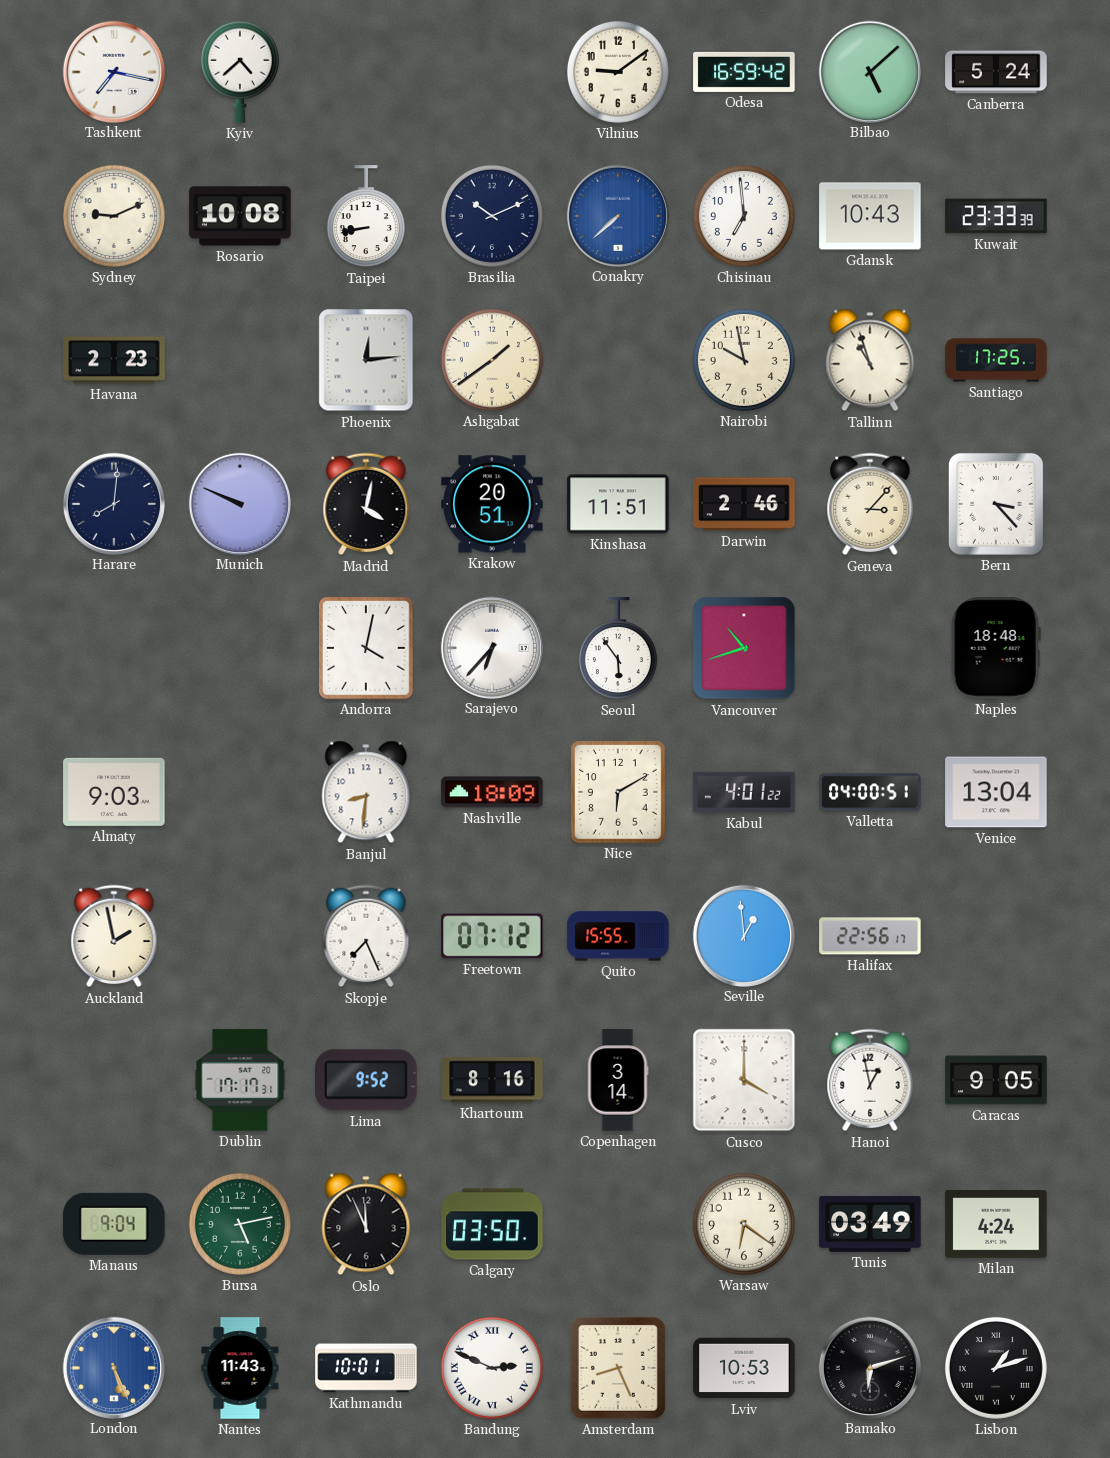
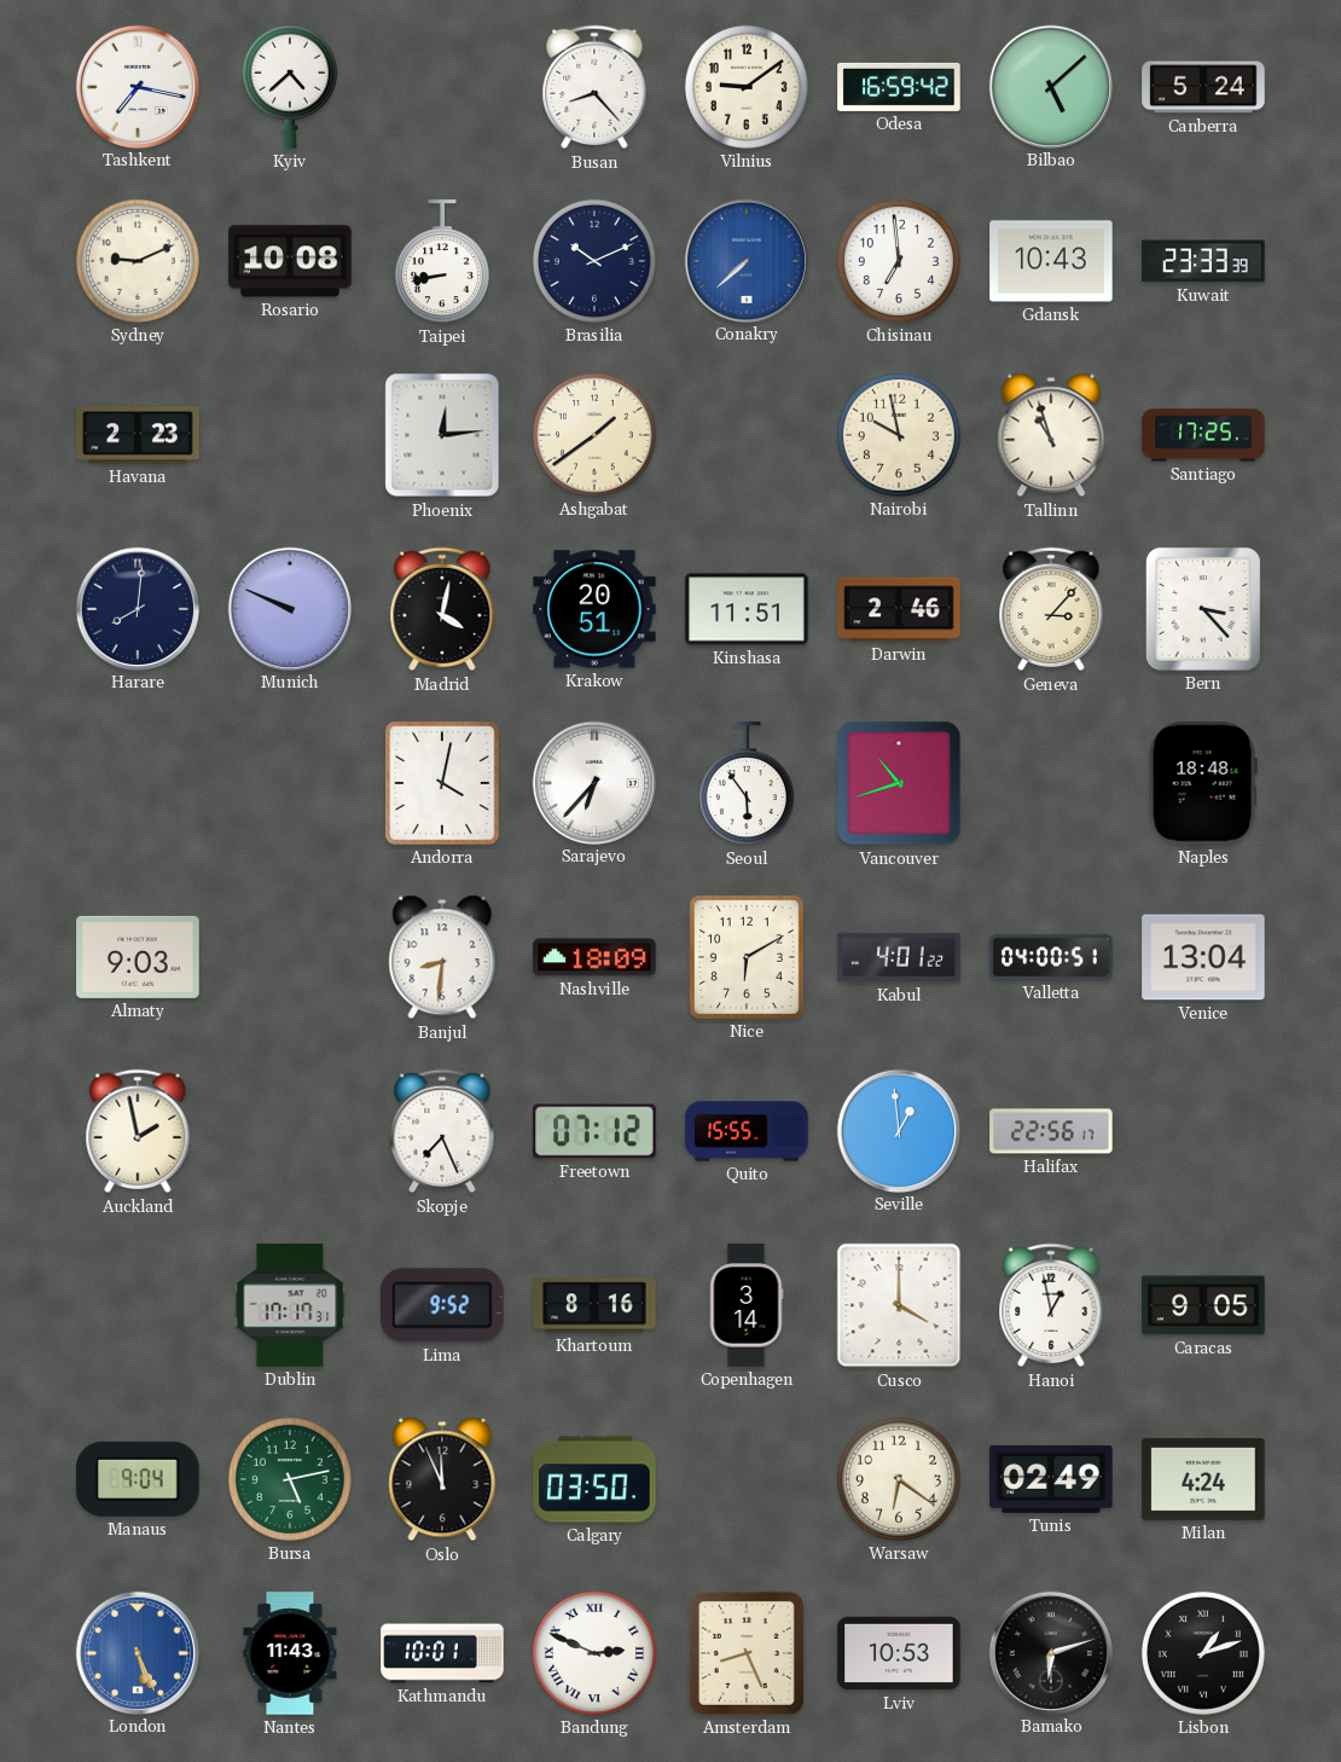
Busan: none -> 8:23 (594, 87)
Tunis: 03:49 -> 02:49 (1051, 1479)
